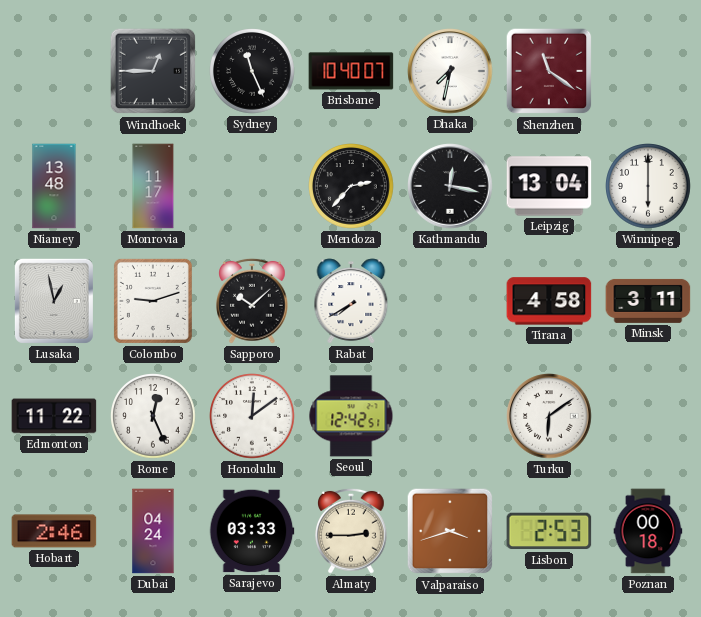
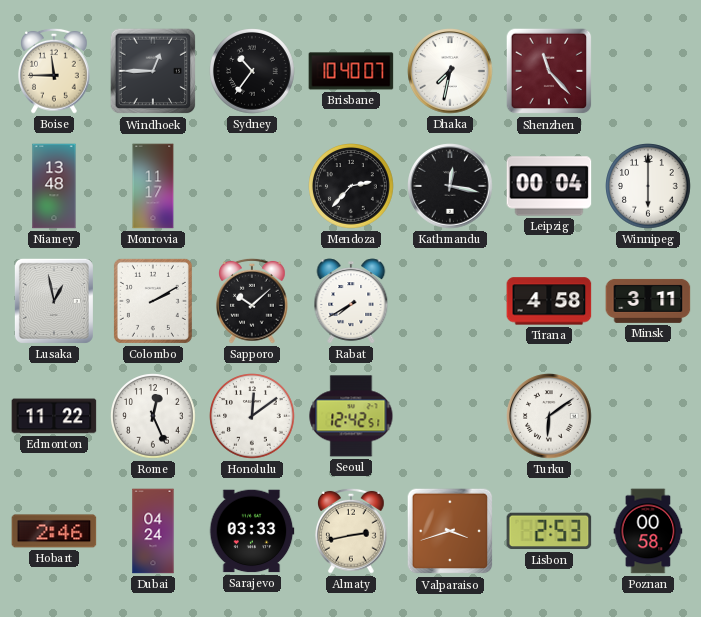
Boise: none -> 11:45 (54, 71)
Sydney: 11:26 -> 10:36 (252, 71)
Shenzhen: 11:21 -> 11:23 (549, 71)
Leipzig: 13:04 -> 00:04 (549, 186)
Colombo: 9:12 -> 2:10 (153, 301)
Almaty: 2:45 -> 2:43 (351, 531)
Poznan: 00:18 -> 00:58 (648, 531)
